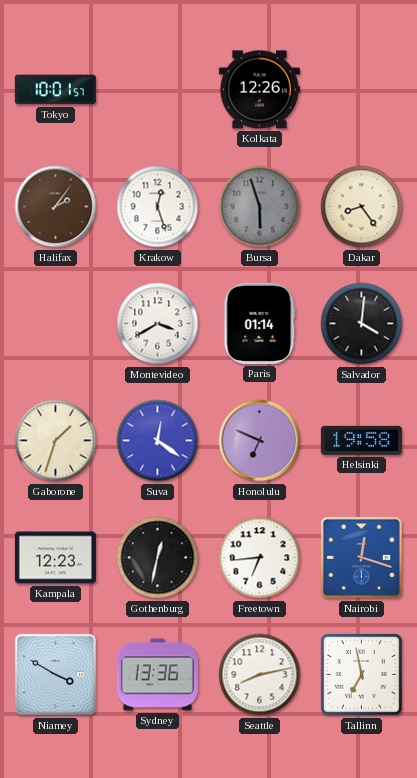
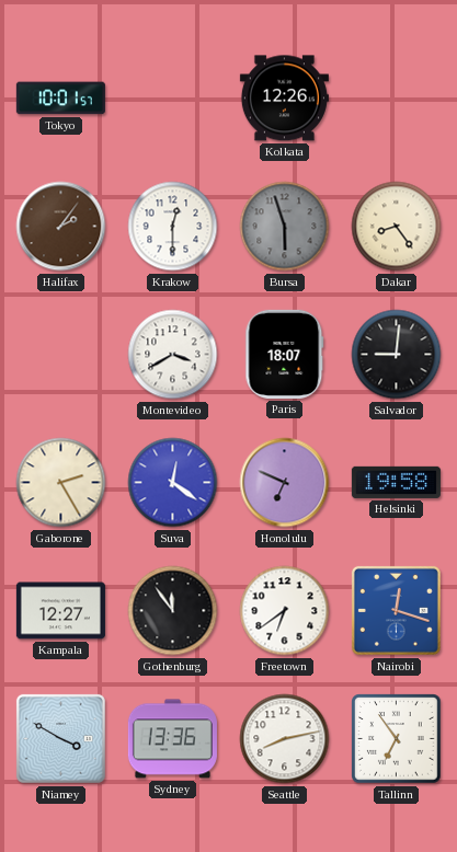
Krakow: 12:27 -> 12:30 (173, 227)
Paris: 01:14 -> 18:07 (285, 354)
Salvador: 4:01 -> 9:01 (397, 355)
Gaborone: 1:33 -> 2:25 (61, 483)
Kampala: 12:23 -> 12:27 (60, 611)
Gothenburg: 12:32 -> 11:54 (173, 611)
Freetown: 6:44 -> 6:39 (285, 611)
Tallinn: 6:58 -> 6:54 (397, 739)
